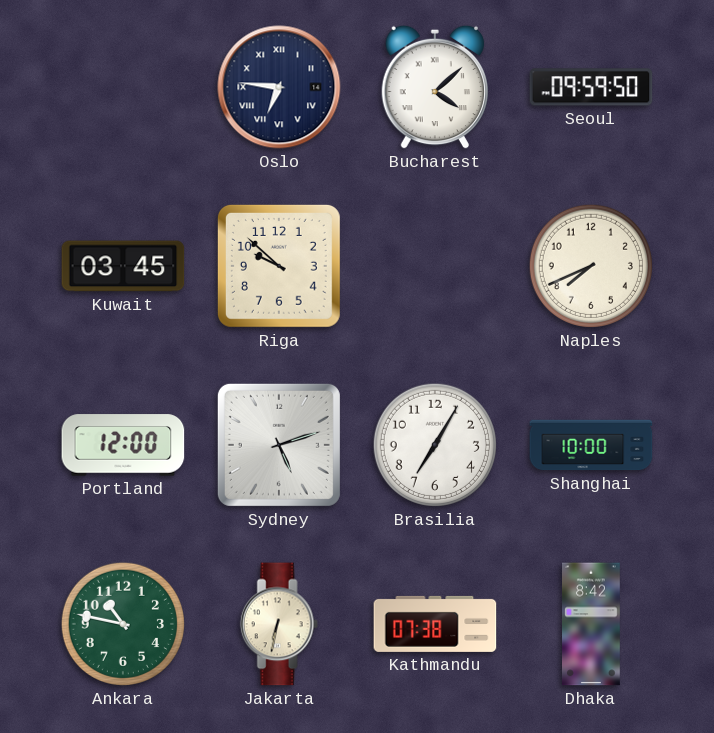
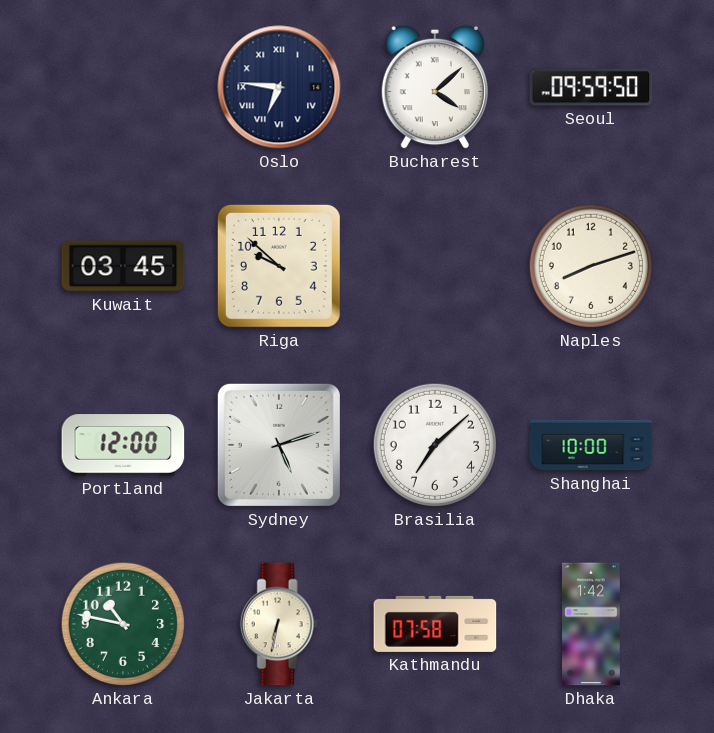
Naples: 7:41 -> 8:12 (591, 266)
Brasilia: 7:05 -> 7:08 (435, 445)
Kathmandu: 07:38 -> 07:58 (435, 624)
Dhaka: 8:42 -> 1:42 (592, 624)
